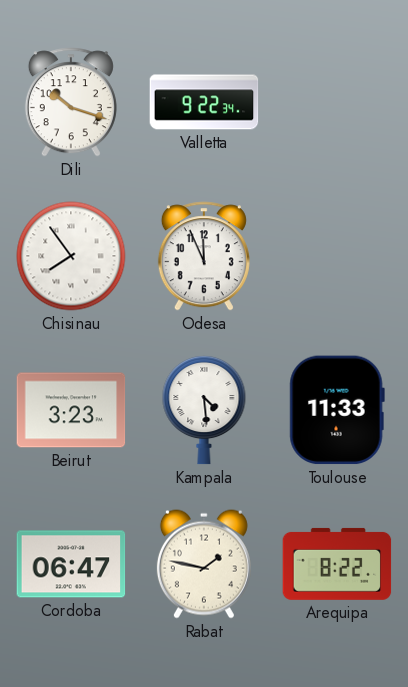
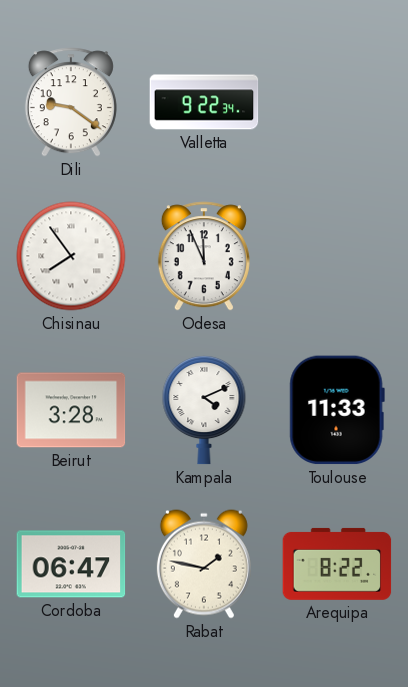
Dili: 10:18 -> 9:21 (71, 102)
Beirut: 3:23 -> 3:28 (71, 410)
Kampala: 4:29 -> 4:11 (204, 410)
